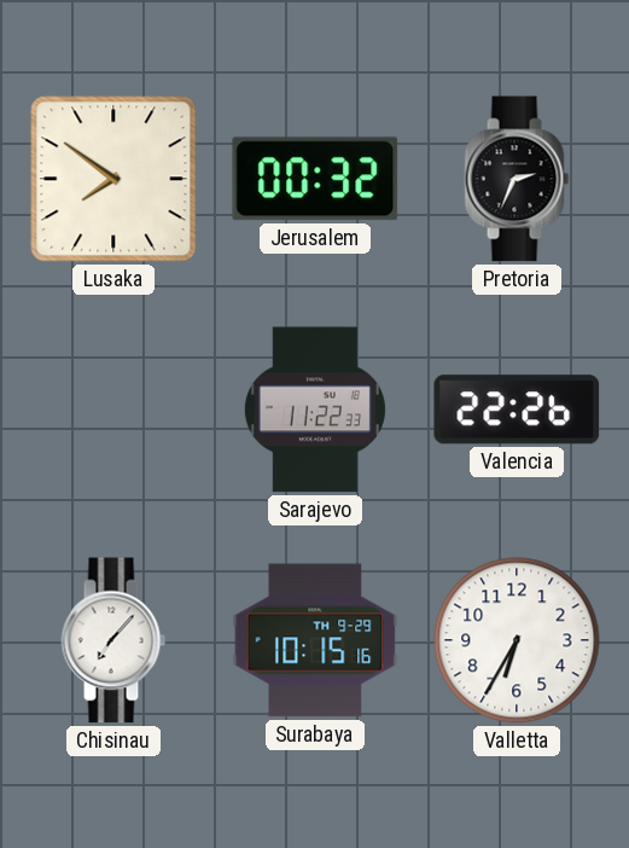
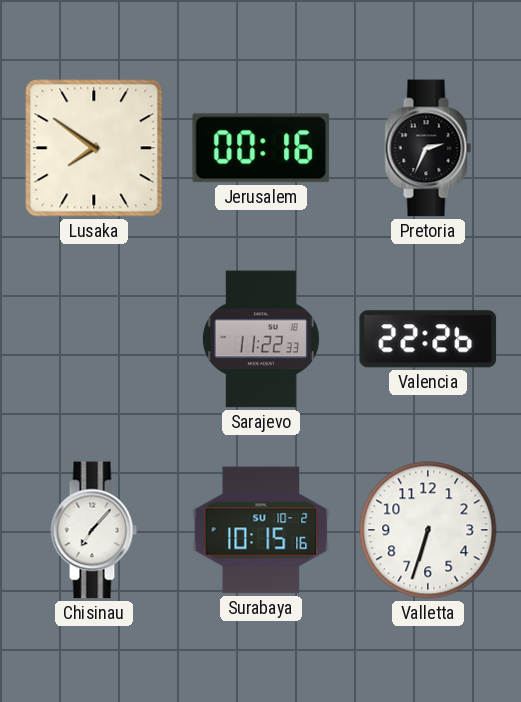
Jerusalem: 00:32 -> 00:16 (261, 148)
Surabaya date: TH 9-29 -> SU 10-2 (261, 530)
Valletta: 6:35 -> 6:33 (428, 530)
